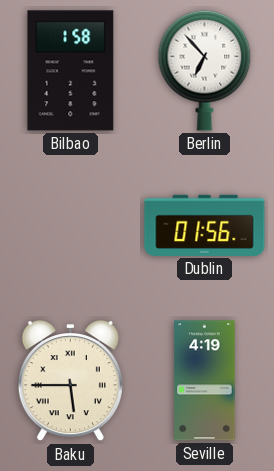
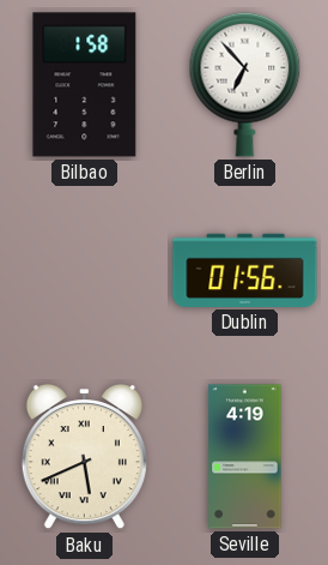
Baku: 5:45 -> 5:41 (84, 458)
